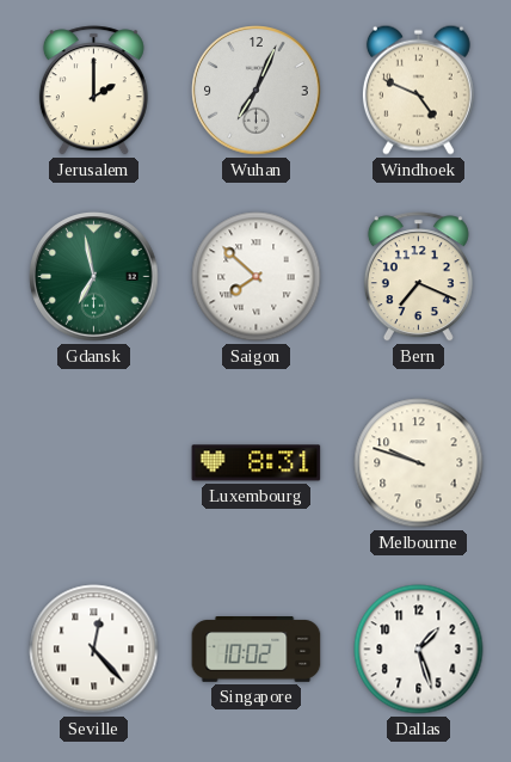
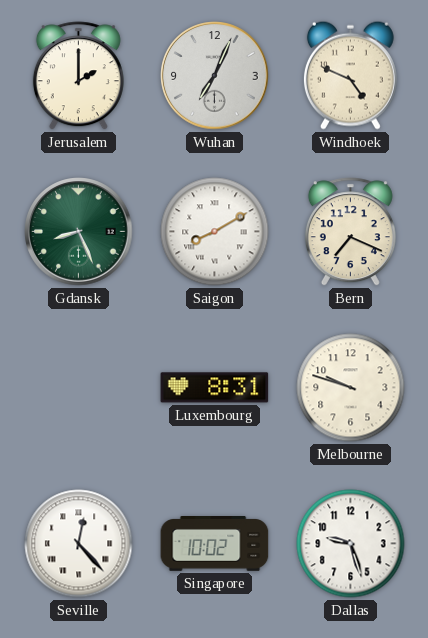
Gdansk: 6:58 -> 8:26 (79, 232)
Saigon: 7:52 -> 8:10 (215, 232)
Dallas: 1:27 -> 9:27 (351, 544)
